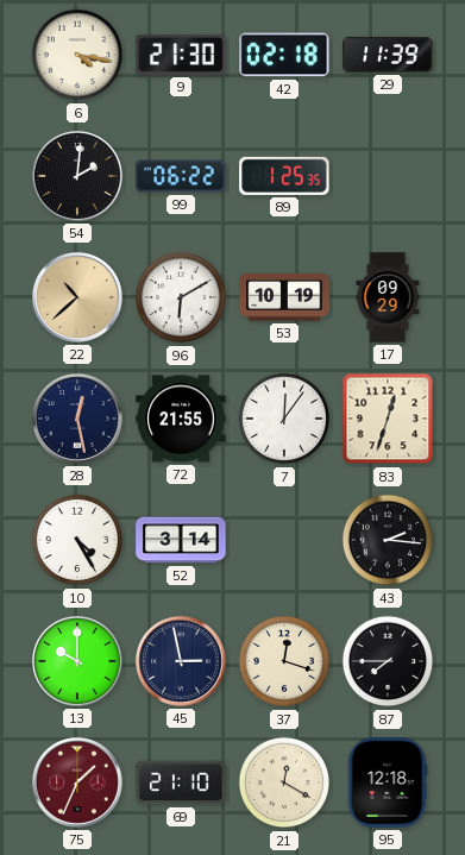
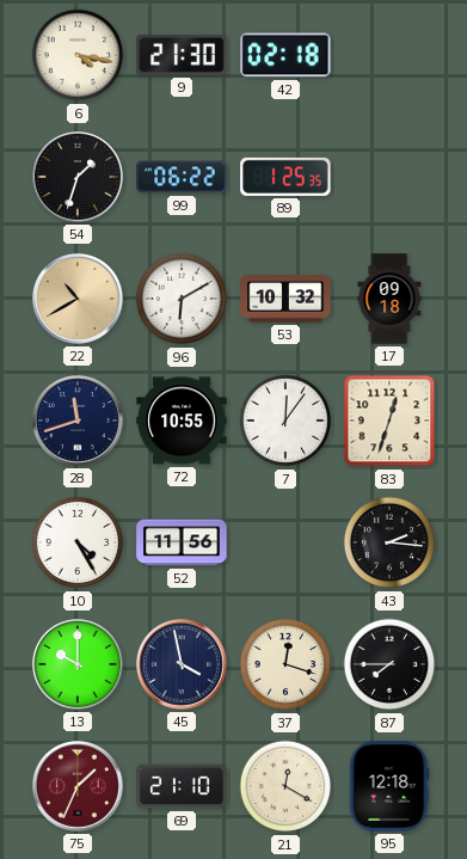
29: 11:39 -> none (388, 55)
54: 2:01 -> 1:33 (78, 177)
22: 10:38 -> 10:40 (78, 299)
53: 10:19 -> 10:32 (285, 299)
17: 09:29 -> 09:18 (389, 299)
28: 12:28 -> 11:42 (78, 421)
72: 21:55 -> 10:55 (182, 421)
52: 3:14 -> 11:56 (182, 542)
45: 2:58 -> 3:58 (182, 664)
